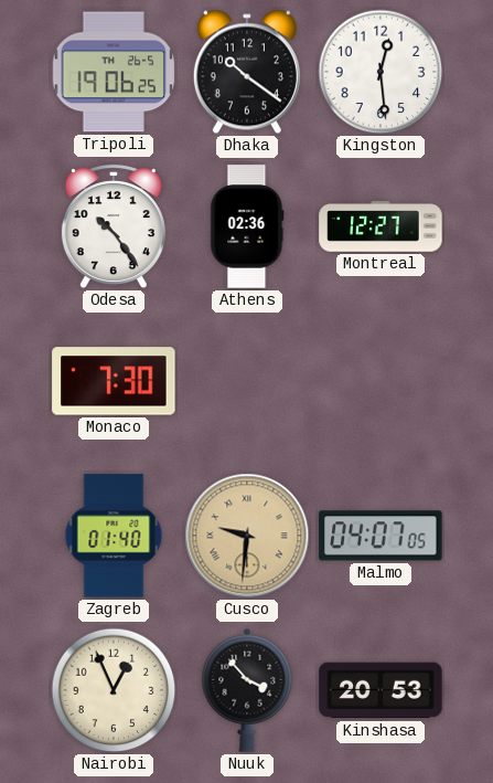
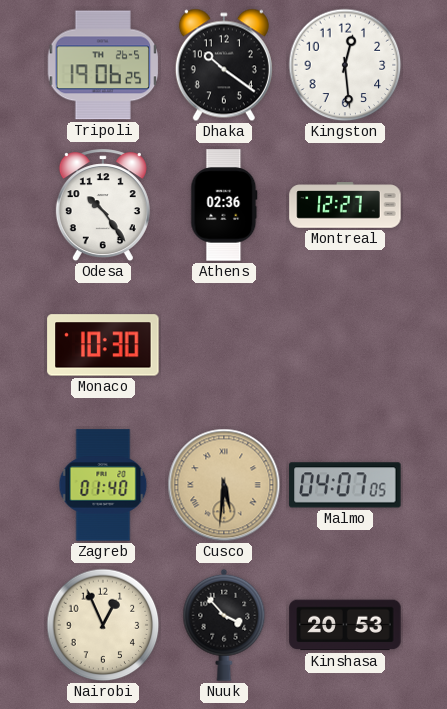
Monaco: 7:30 -> 10:30 (103, 345)
Cusco: 9:31 -> 5:31 (224, 485)
